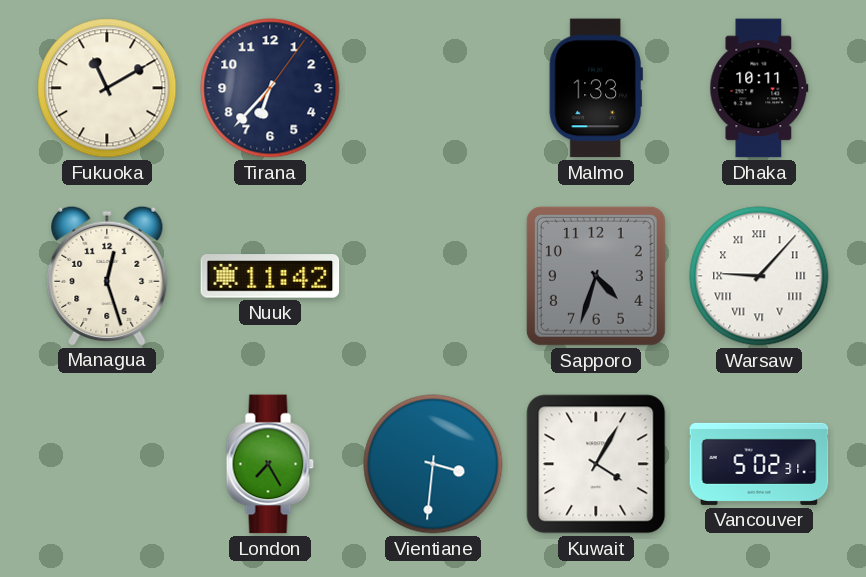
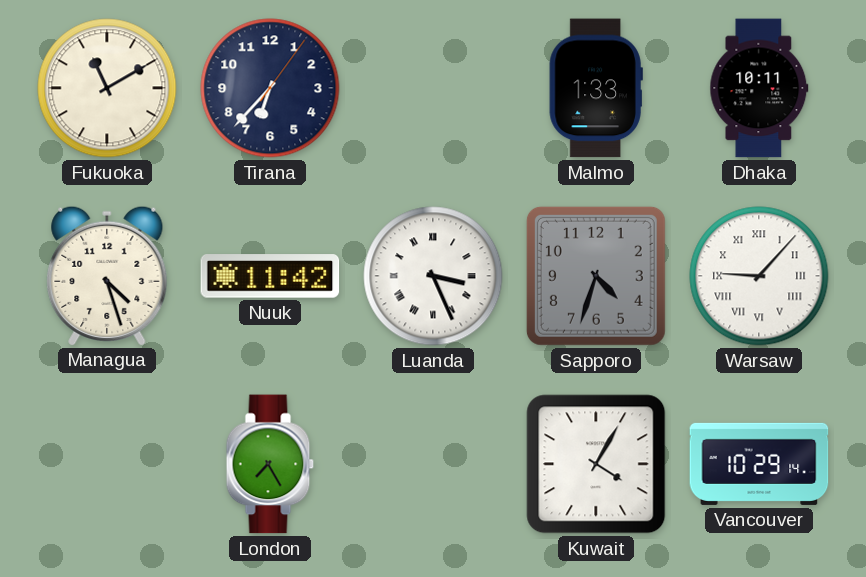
Managua: 12:27 -> 4:27 (107, 275)
Luanda: none -> 3:26 (433, 276)
Vientiane: 3:31 -> none (433, 464)
Vancouver: 5:02 -> 10:29 (759, 464)
